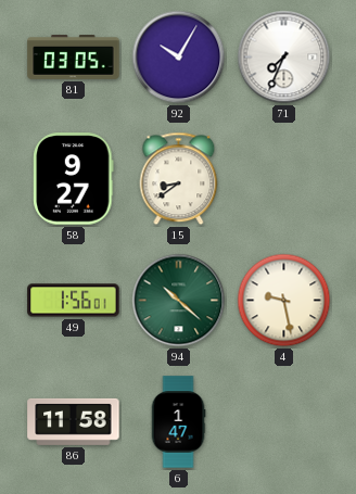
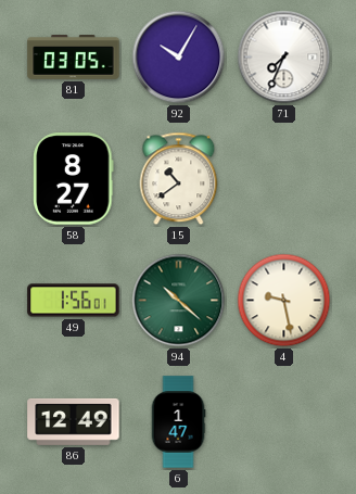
58: 9:27 -> 8:27 (74, 179)
15: 8:39 -> 10:39 (179, 179)
86: 11:58 -> 12:49 (74, 421)
